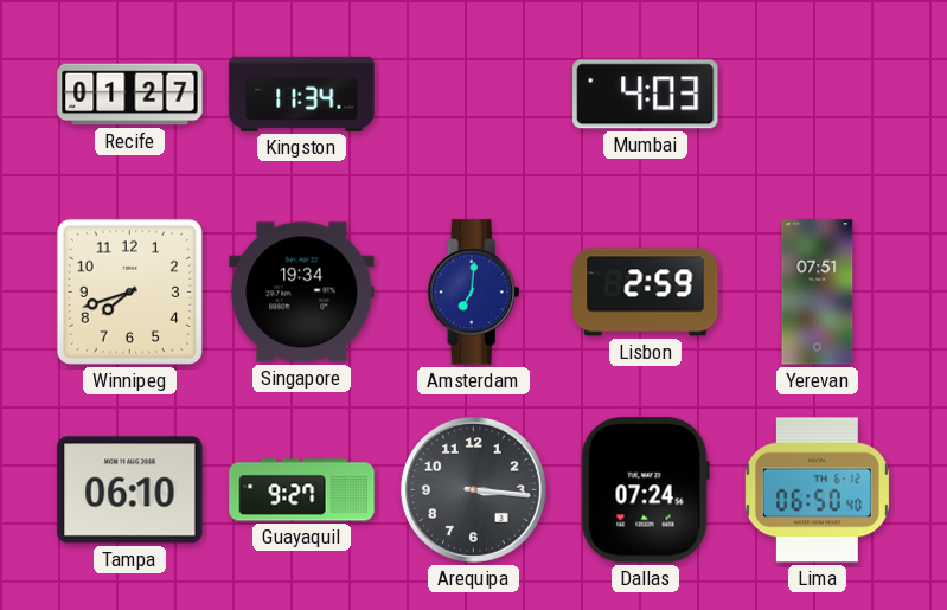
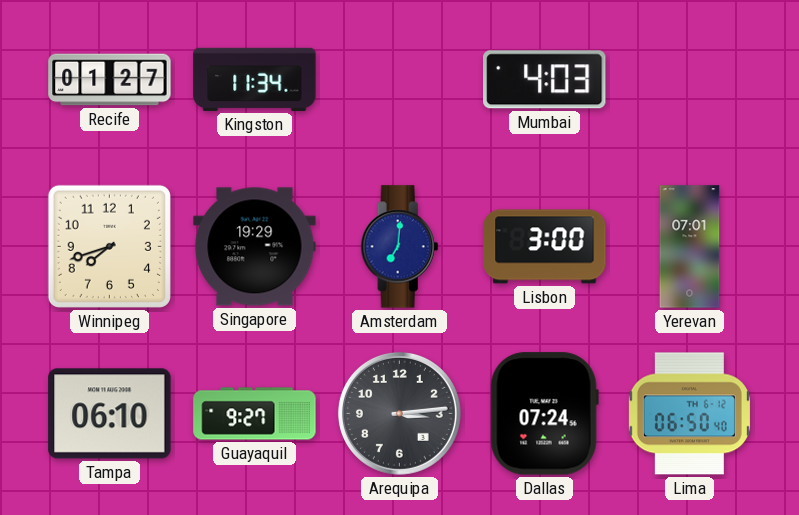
Singapore: 19:34 -> 19:29 (255, 247)
Lisbon: 2:59 -> 3:00 (545, 247)
Yerevan: 07:51 -> 07:01 (690, 247)
Arequipa: 3:16 -> 3:14 (399, 413)
